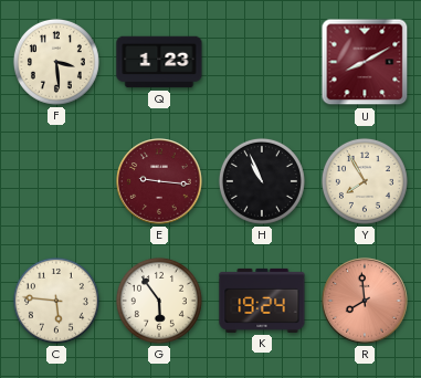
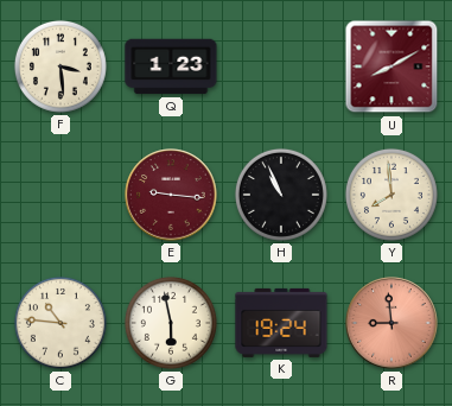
Y: 7:55 -> 7:59 (391, 195)
C: 5:46 -> 10:46 (61, 323)
G: 5:54 -> 5:58 (171, 323)
R: 7:59 -> 8:59 (391, 323)
